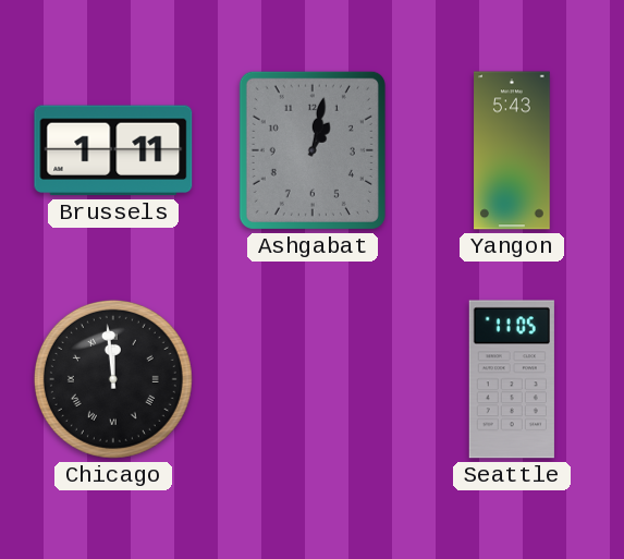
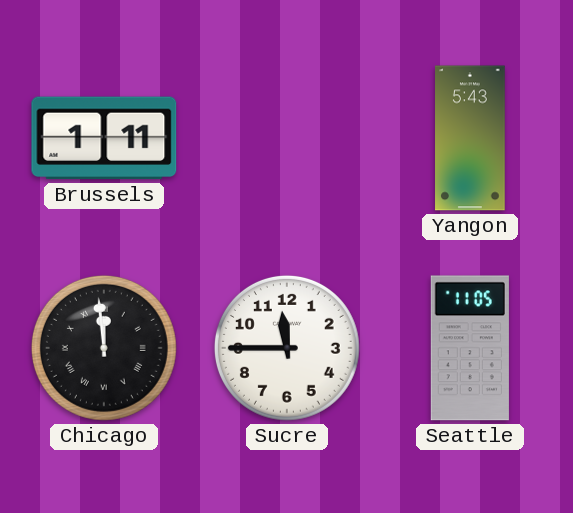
Ashgabat: 1:02 -> none (313, 150)
Sucre: none -> 11:45 (287, 348)
